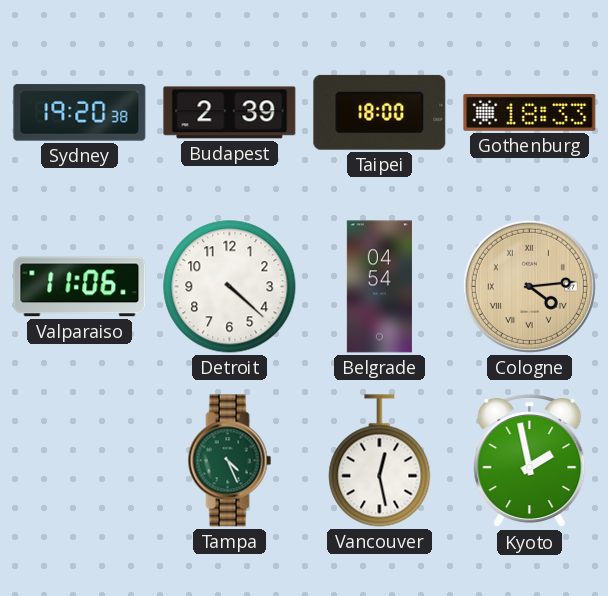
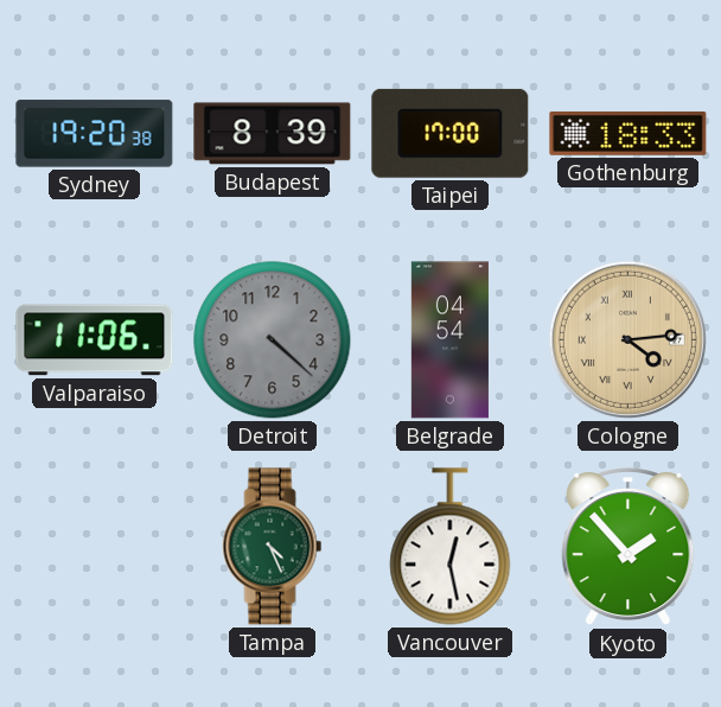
Budapest: 2:39 -> 8:39 (273, 134)
Taipei: 18:00 -> 17:00 (451, 133)
Detroit dial: white -> grey (273, 340)
Kyoto: 1:58 -> 1:53 (629, 547)
